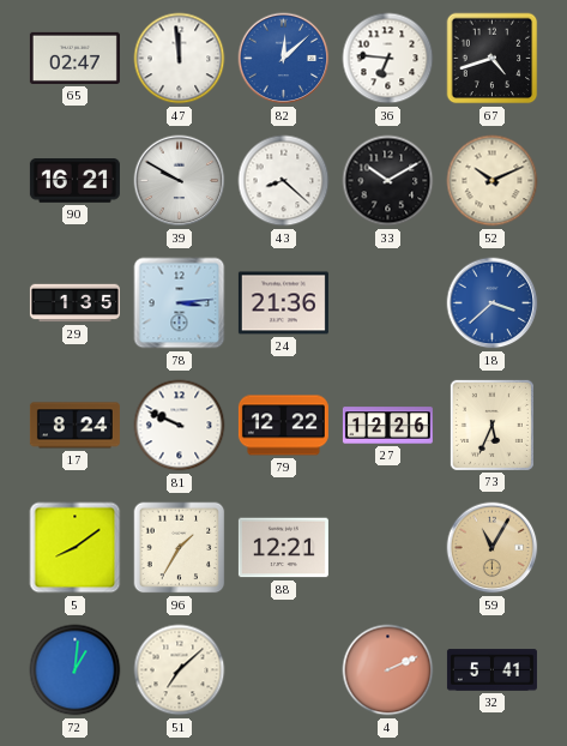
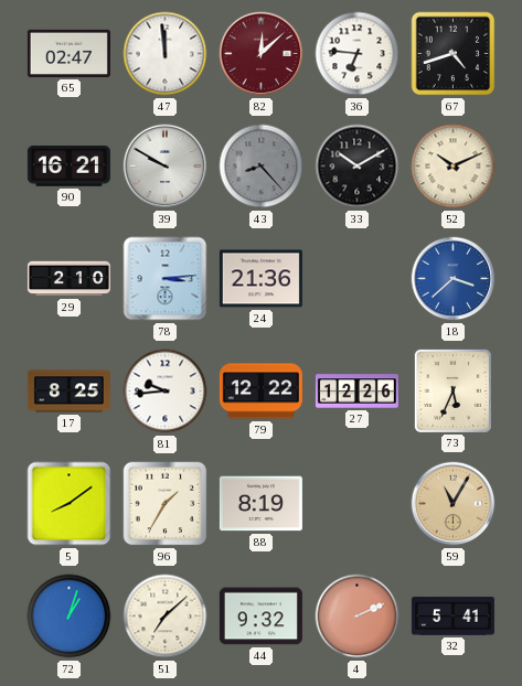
82 dial: blue -> burgundy (262, 54)
43: 8:22 -> 8:23 (262, 167)
43 dial: white -> grey (262, 167)
29: 1:35 -> 2:10 (68, 279)
17: 8:24 -> 8:25 (68, 392)
81: 9:49 -> 9:44 (166, 392)
88: 12:21 -> 8:19 (260, 504)
72: 1:01 -> 1:03 (70, 617)
44: none -> 9:32 (260, 617)
